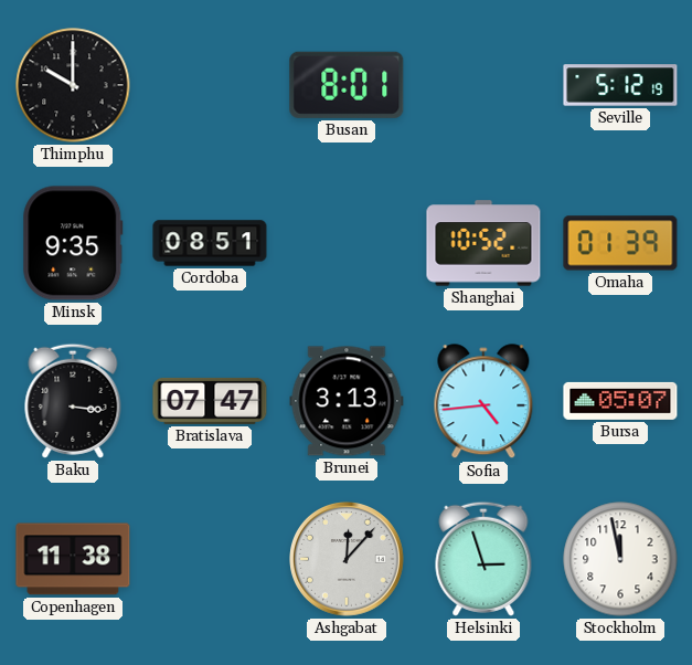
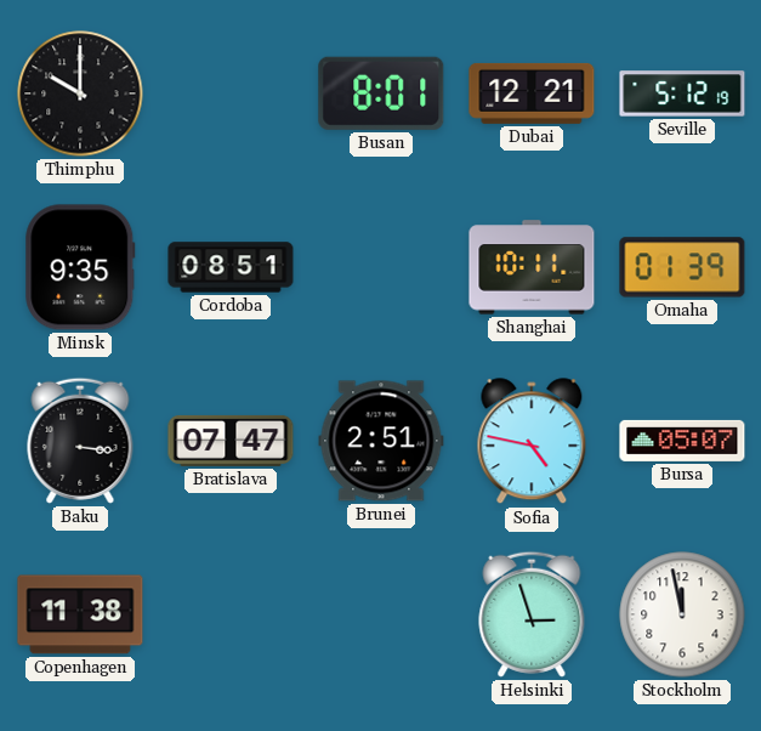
Dubai: none -> 12:21 (532, 93)
Shanghai: 10:52 -> 10:11 (532, 267)
Brunei: 3:13 -> 2:51 (381, 441)
Sofia: 4:44 -> 4:47 (532, 442)
Ashgabat: 12:07 -> none (347, 559)
